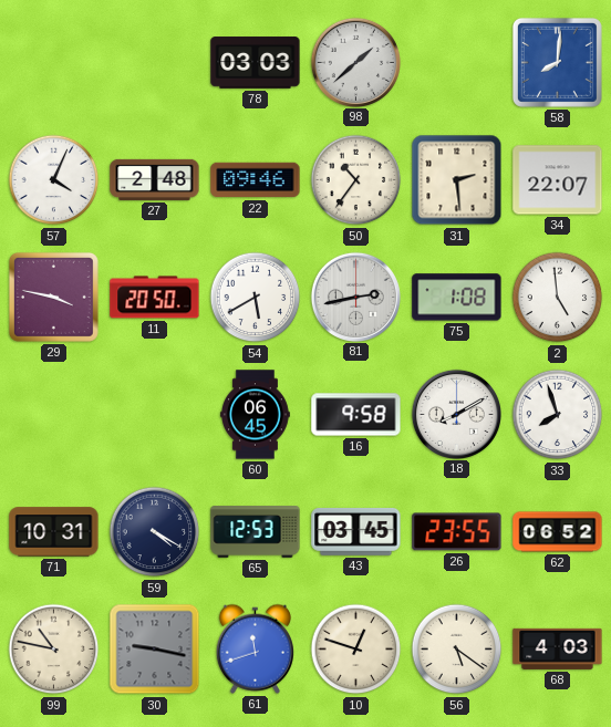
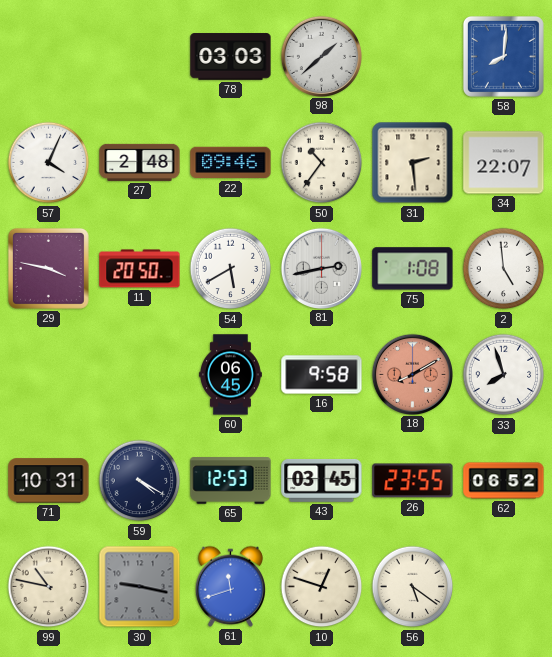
18 dial: white -> salmon (412, 374)
68: 4:03 -> none (558, 648)
